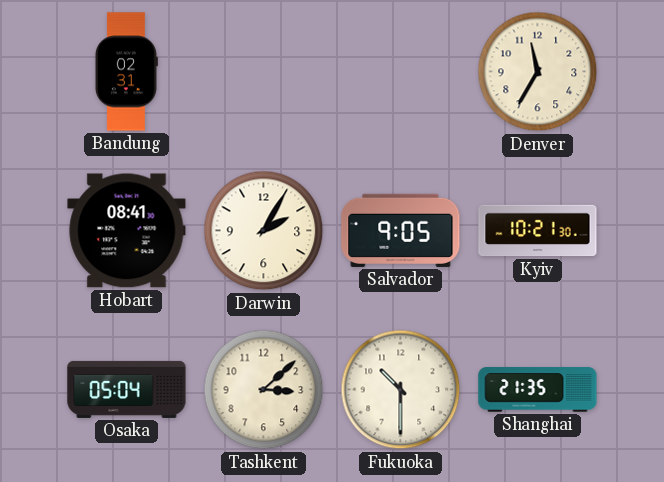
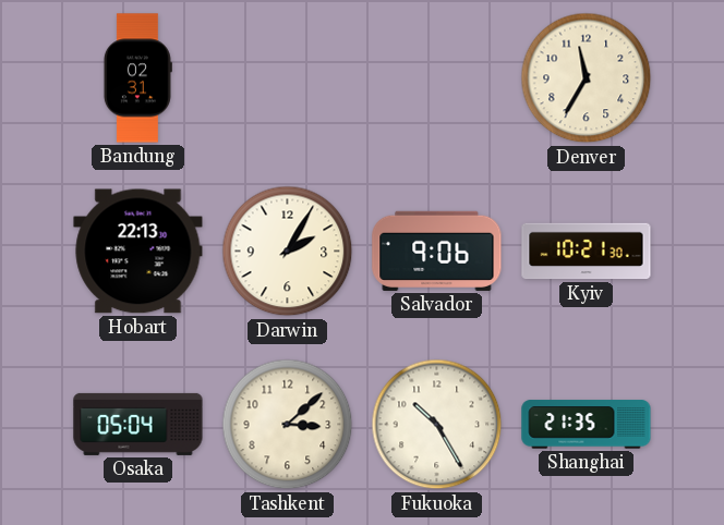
Hobart: 08:41 -> 22:13 (138, 252)
Salvador: 9:05 -> 9:06 (437, 251)
Fukuoka: 10:30 -> 10:25 (437, 425)
